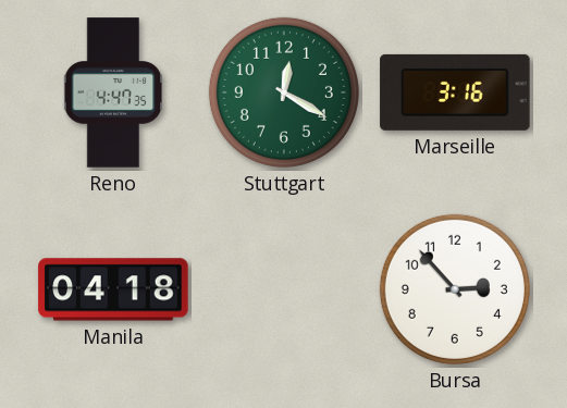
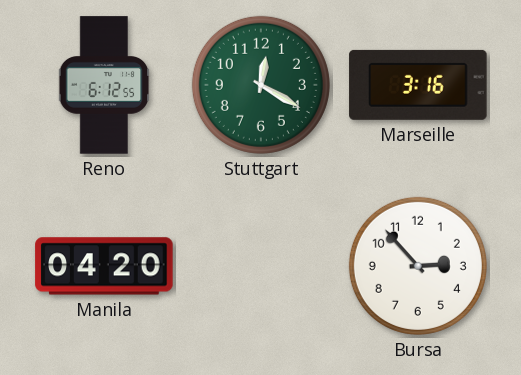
Reno: 4:47 -> 6:12 (104, 85)
Manila: 04:18 -> 04:20 (104, 266)
